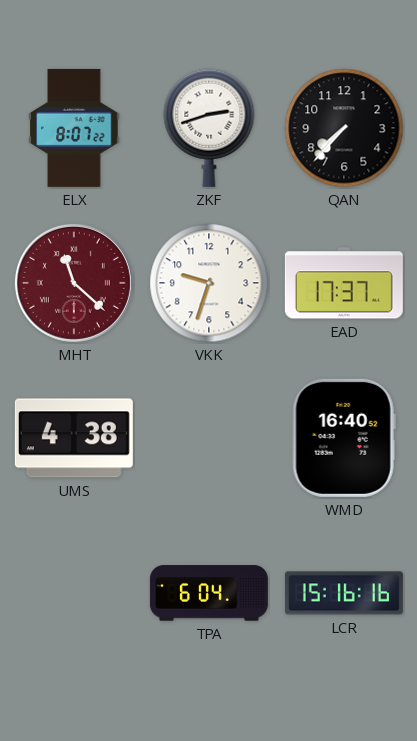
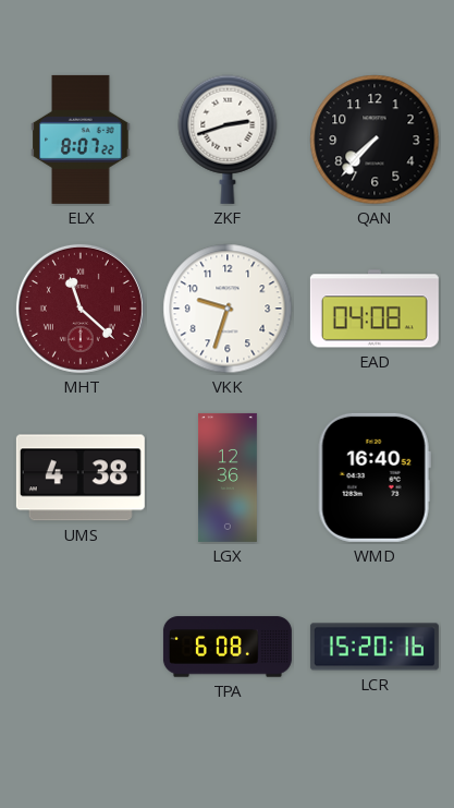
EAD: 17:37 -> 04:08 (375, 309)
LGX: none -> 12:36 (229, 478)
TPA: 6:04 -> 6:08 (228, 647)
LCR: 15:16 -> 15:20 (375, 647)
